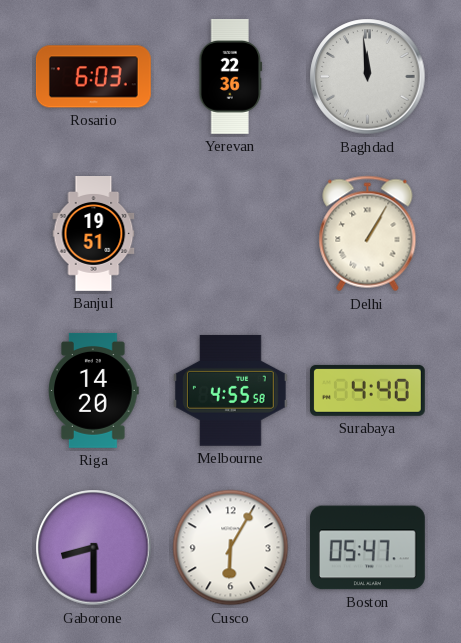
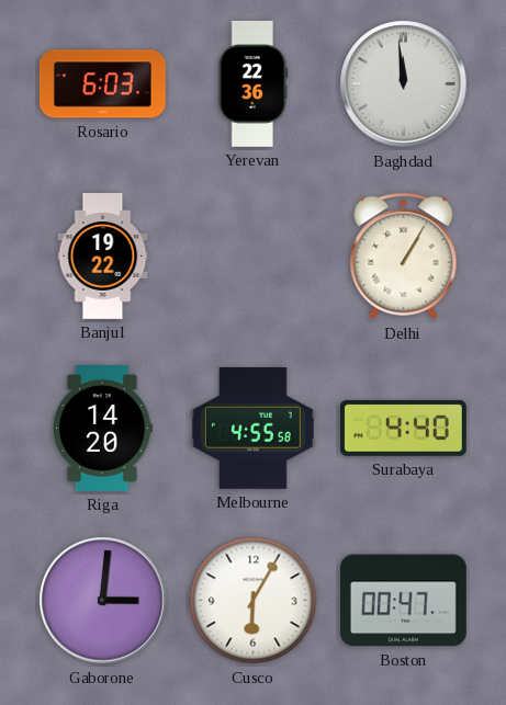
Banjul: 19:51 -> 19:22 (103, 257)
Gaborone: 8:30 -> 3:01 (103, 601)
Boston: 05:47 -> 00:47 (403, 601)
